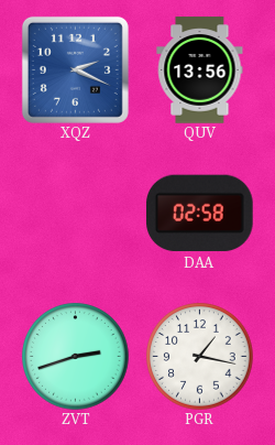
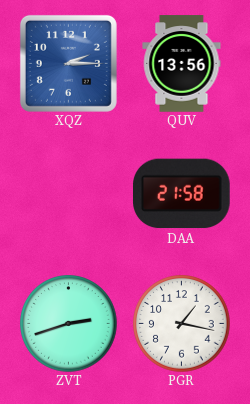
XQZ: 2:19 -> 2:15 (68, 63)
DAA: 02:58 -> 21:58 (182, 194)
